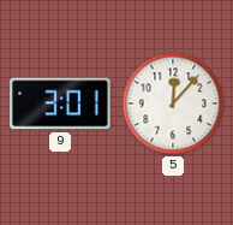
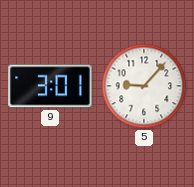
5: 12:07 -> 9:07 (144, 86)
